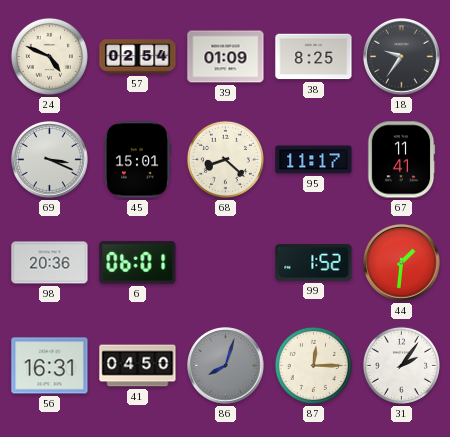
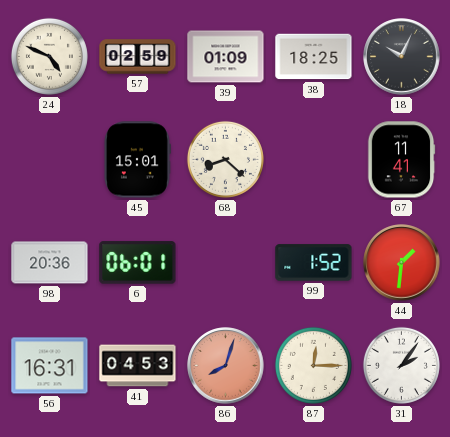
57: 02:54 -> 02:59 (138, 57)
38: 8:25 -> 18:25 (314, 57)
18: 9:36 -> 10:04 (402, 57)
69: 3:19 -> none (50, 160)
95: 11:17 -> none (314, 160)
41: 04:50 -> 04:53 (138, 366)
86 dial: grey -> salmon (226, 366)
